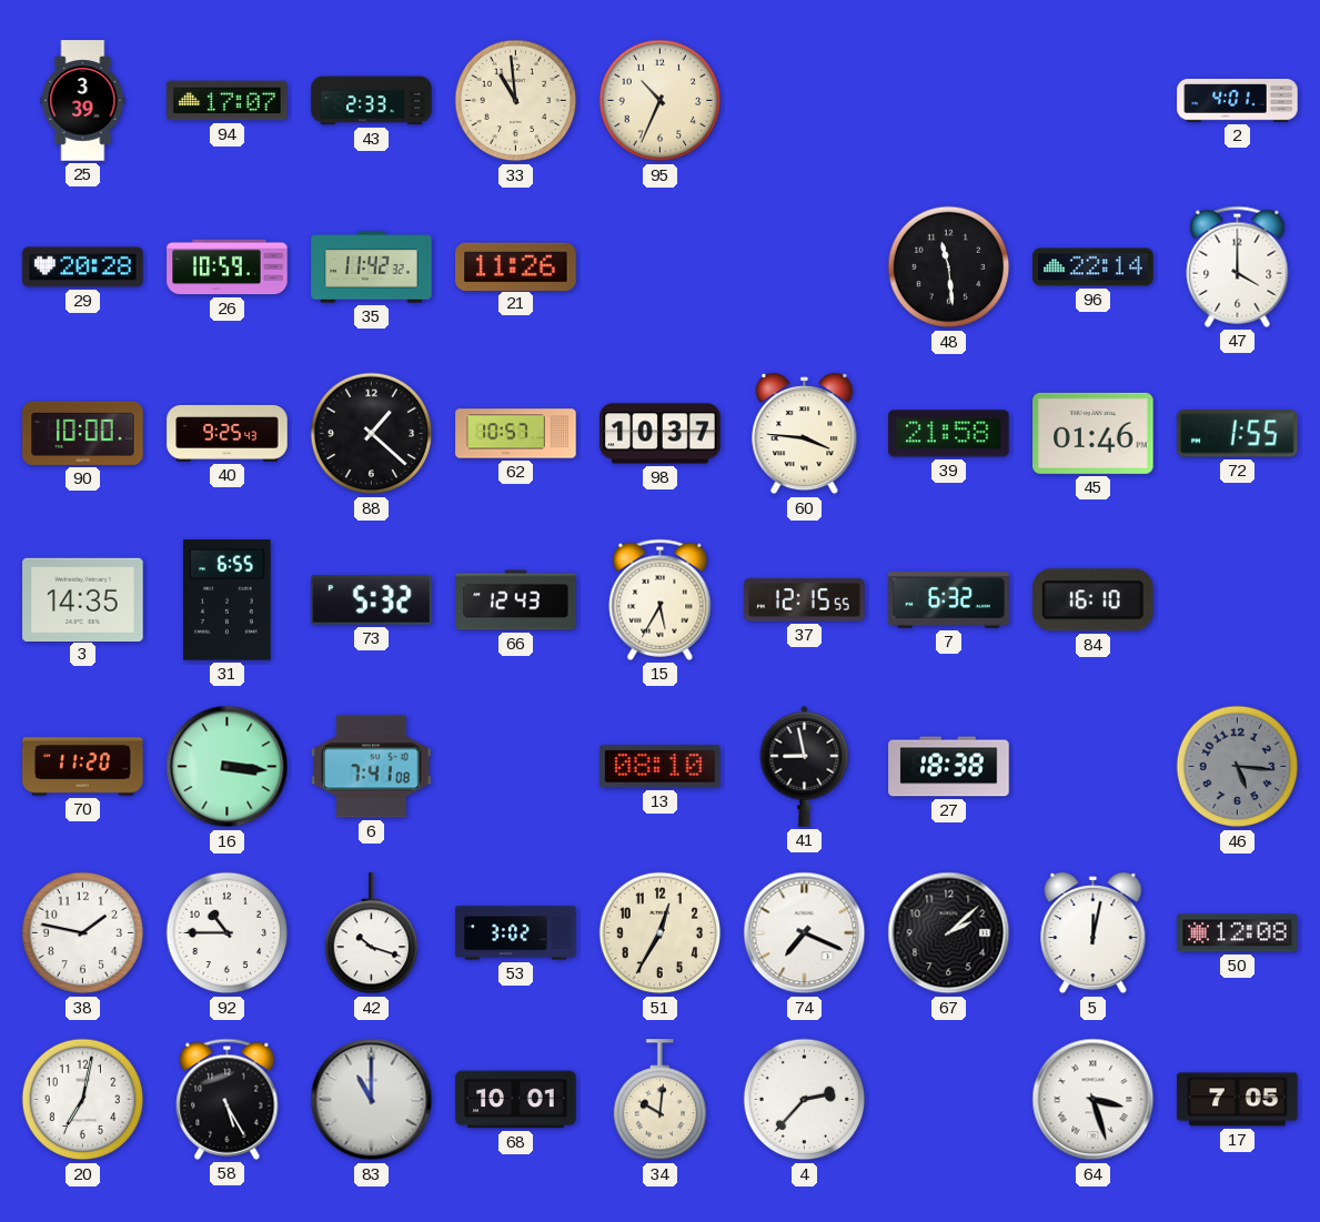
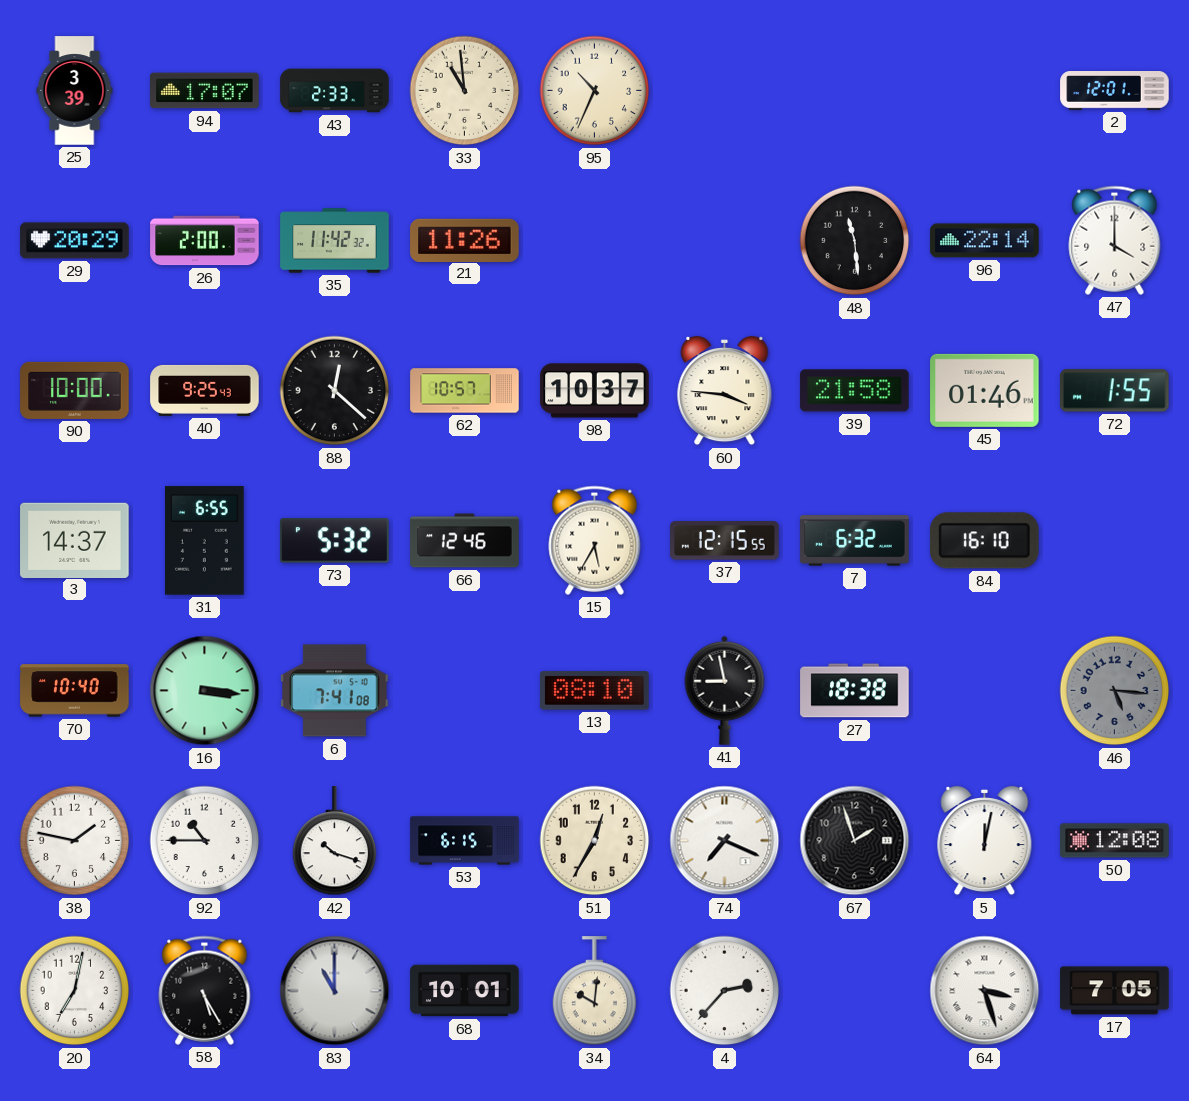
2: 4:01 -> 12:01 (1115, 91)
29: 20:28 -> 20:29 (75, 241)
26: 10:59 -> 2:00 (205, 241)
88: 1:22 -> 12:22 (335, 391)
3: 14:35 -> 14:37 (75, 540)
66: 12:43 -> 12:46 (465, 541)
70: 11:20 -> 10:40 (75, 691)
53: 3:02 -> 6:15 (465, 841)
67: 2:08 -> 1:57 (855, 841)
